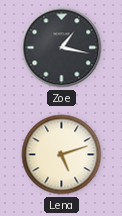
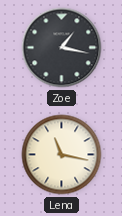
Lena: 5:12 -> 11:17 (62, 155)
